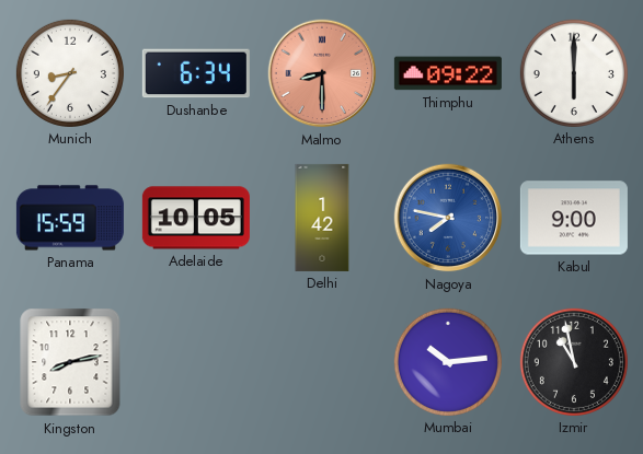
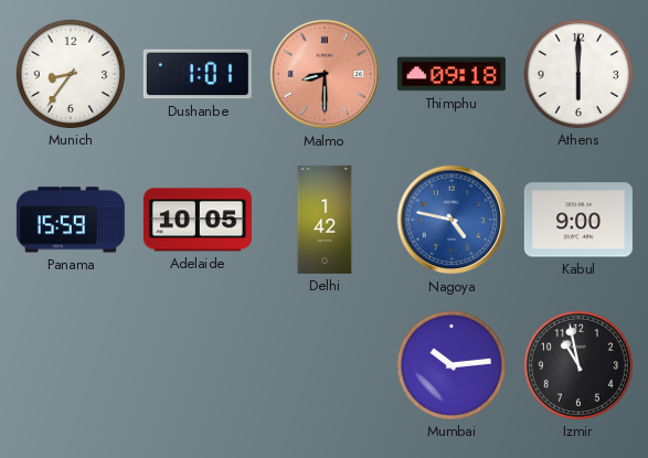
Dushanbe: 6:34 -> 1:01 (198, 74)
Thimphu: 09:22 -> 09:18 (452, 74)
Nagoya: 7:47 -> 4:47 (452, 220)
Kingston: 8:13 -> none (70, 362)
